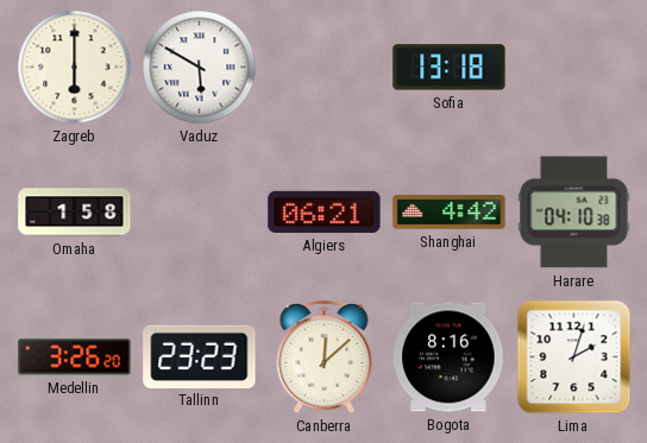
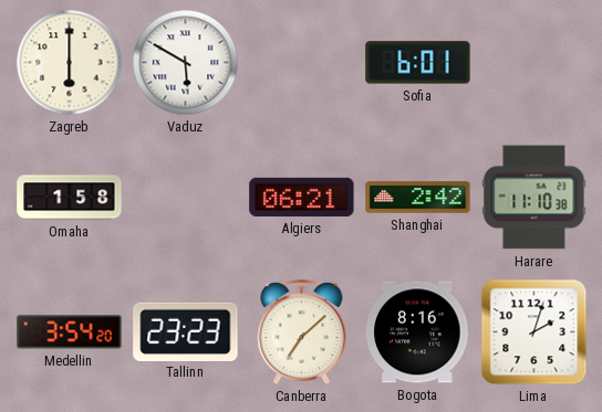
Sofia: 13:18 -> 6:01 (418, 63)
Shanghai: 4:42 -> 2:42 (418, 198)
Harare: 04:10 -> 11:10 (534, 198)
Medellin: 3:26 -> 3:54 (70, 332)
Canberra: 12:08 -> 7:08 (302, 332)
